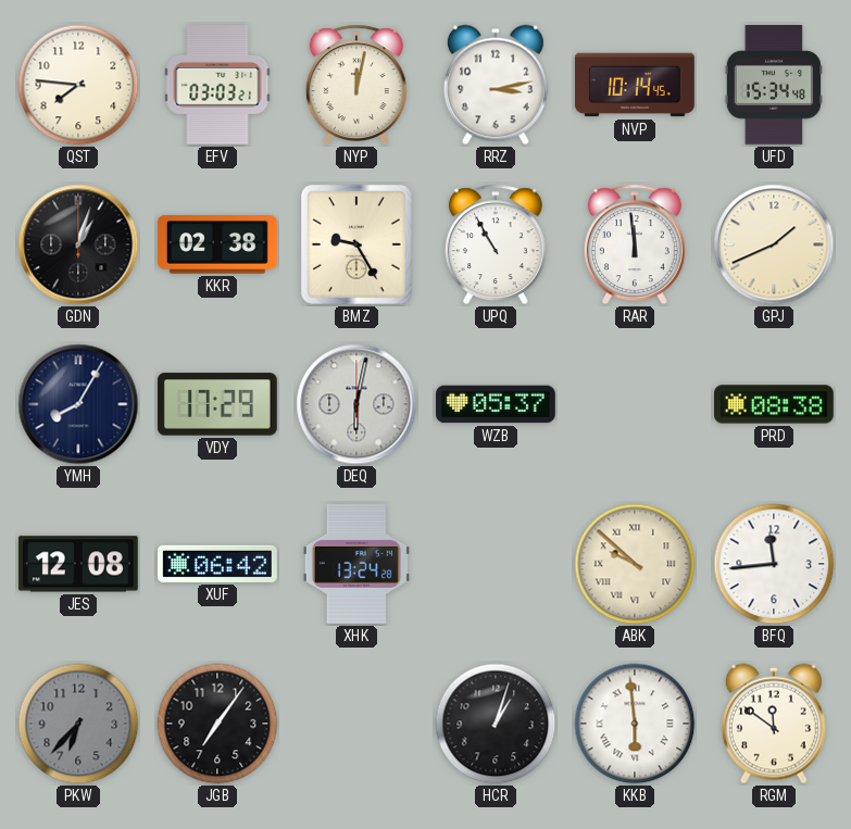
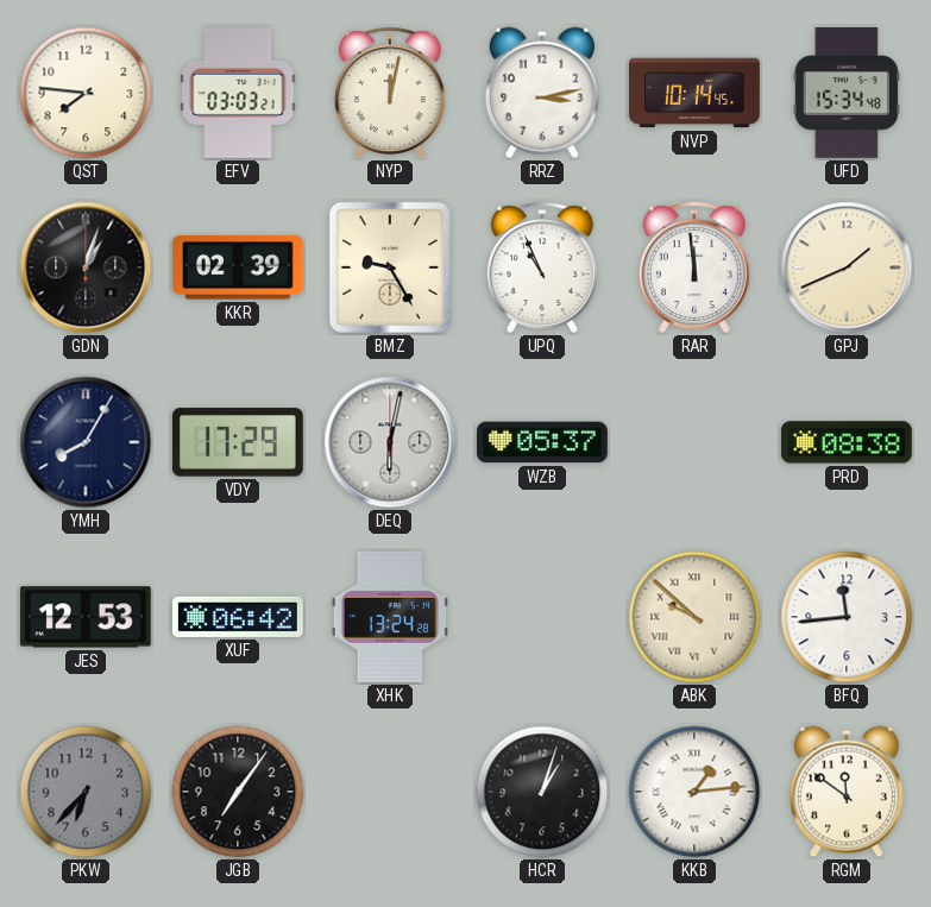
KKR: 02:38 -> 02:39 (238, 267)
UPQ: 10:55 -> 10:56 (542, 267)
JES: 12:08 -> 12:53 (86, 617)
KKB: 5:59 -> 1:14 (694, 792)
